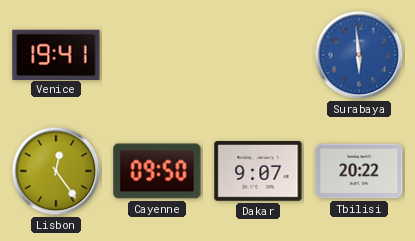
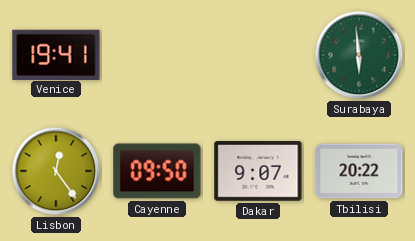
Surabaya dial: blue -> green (359, 55)
